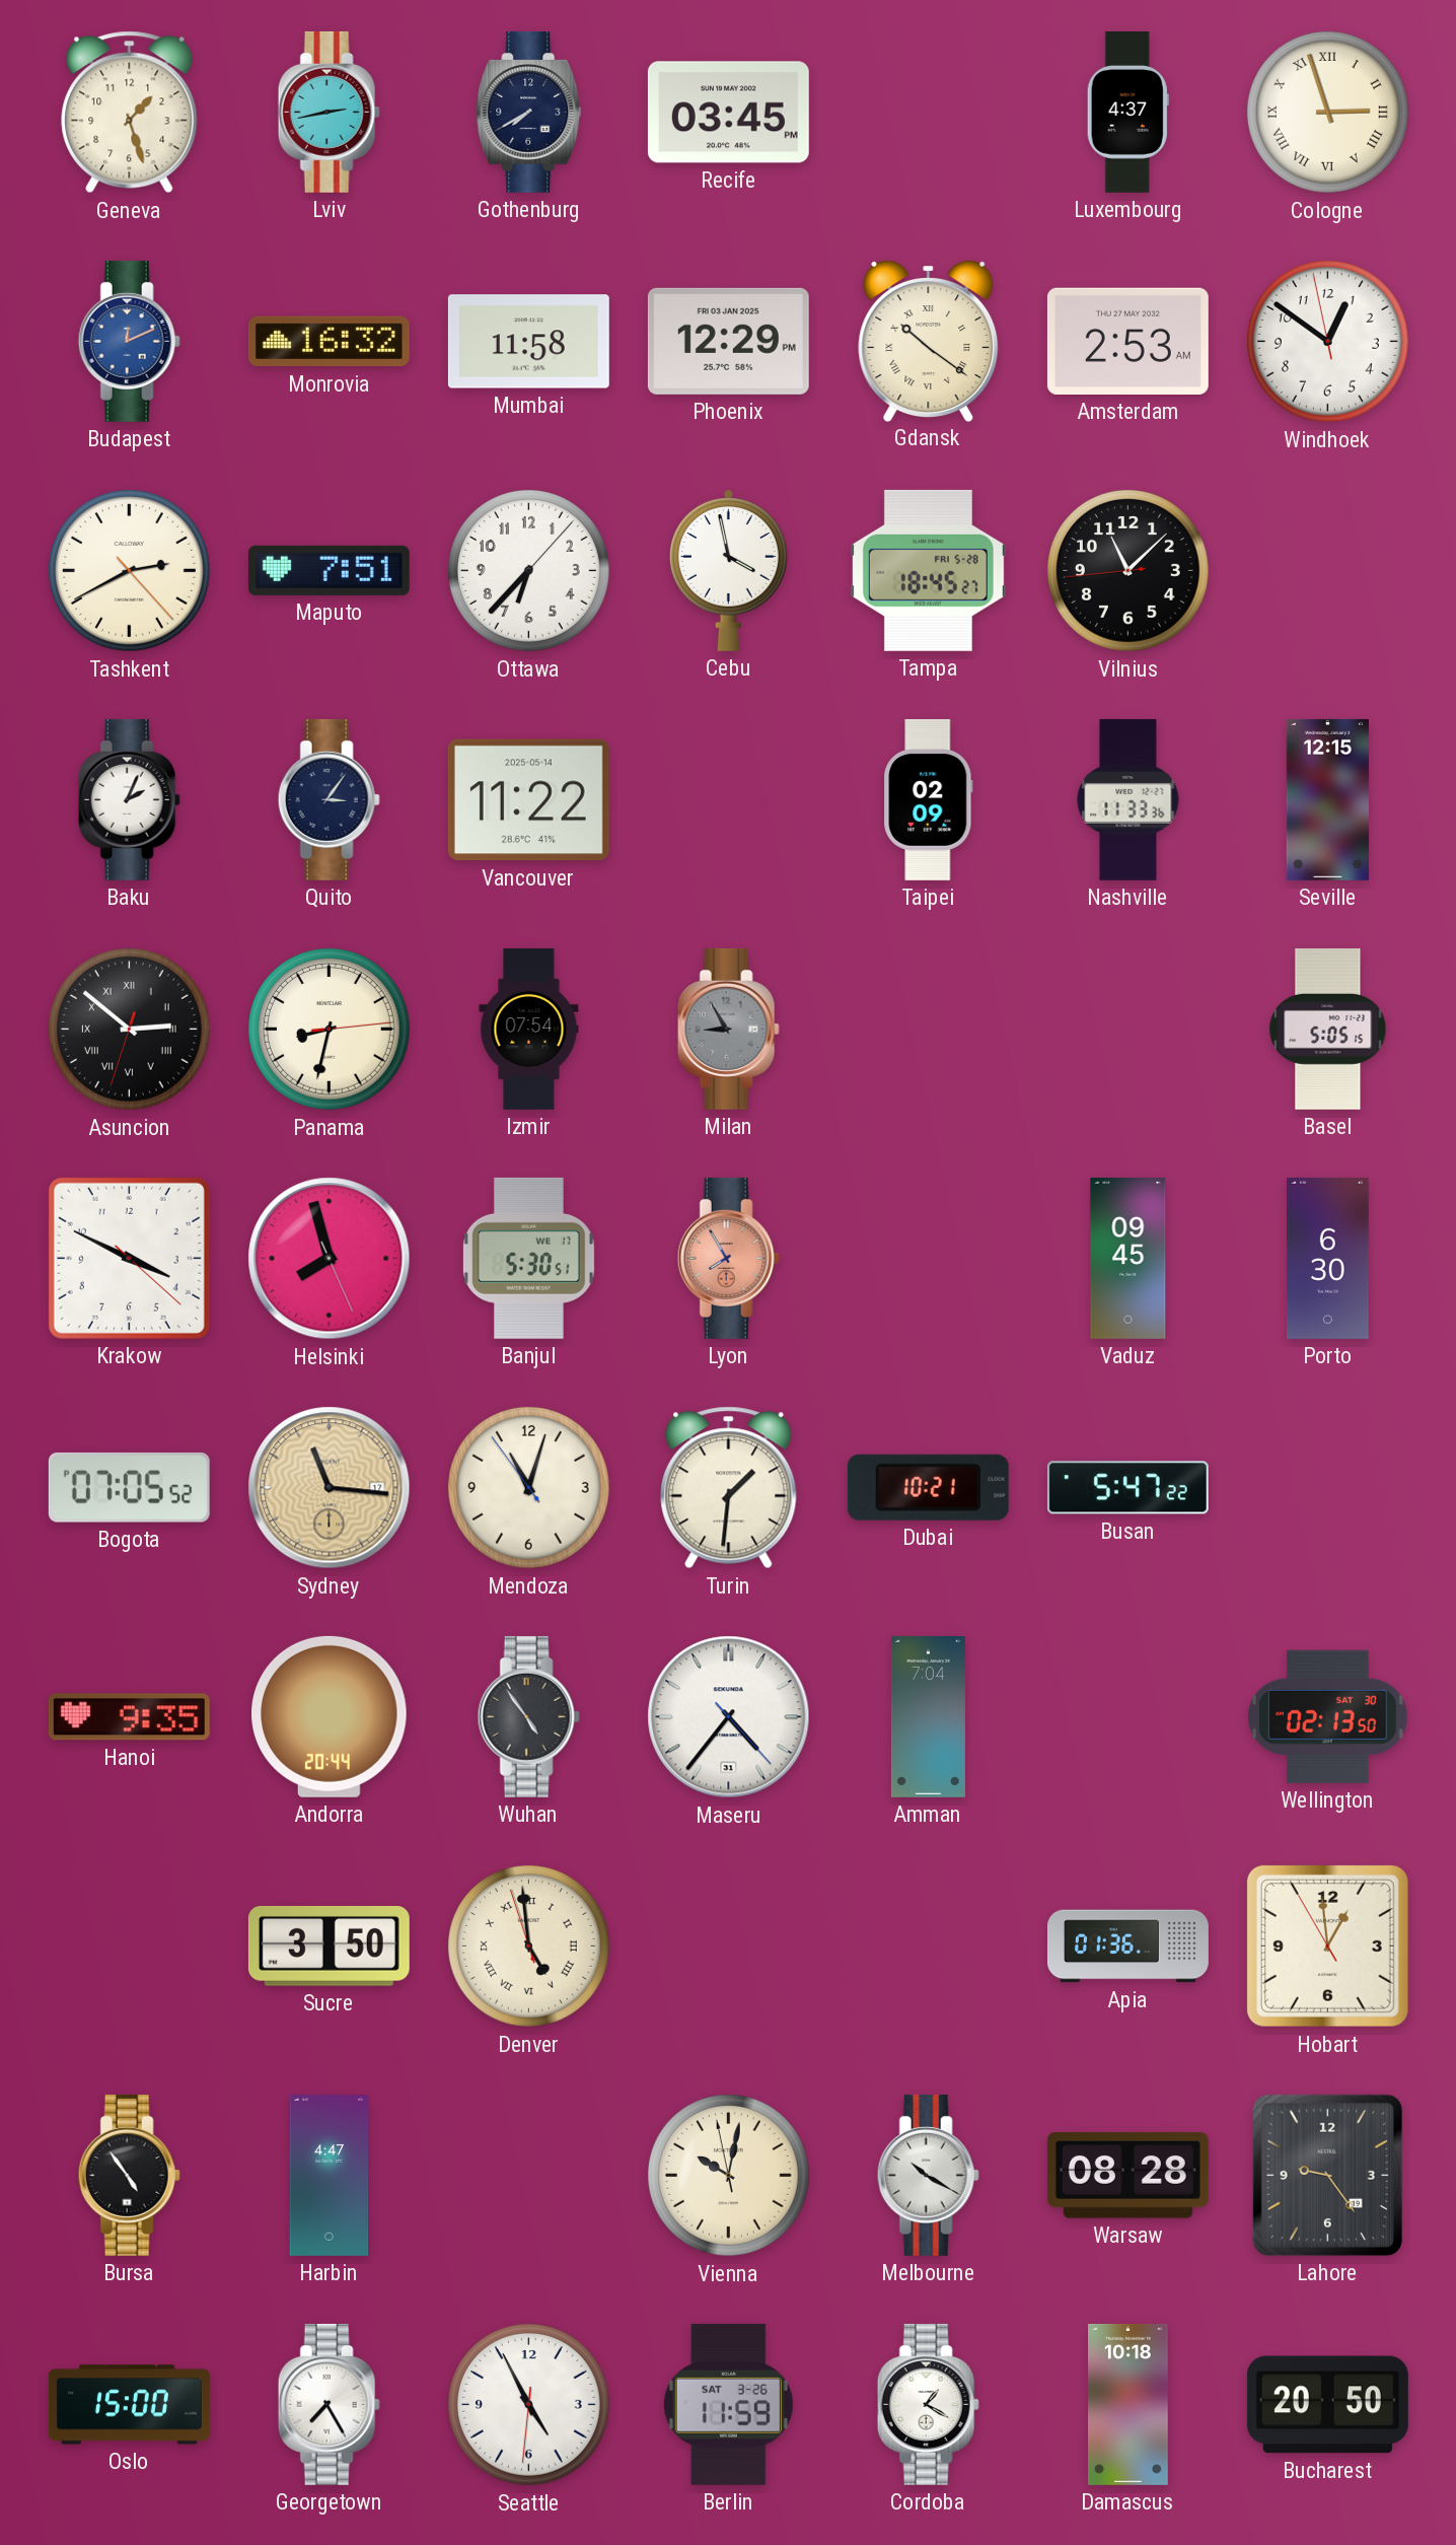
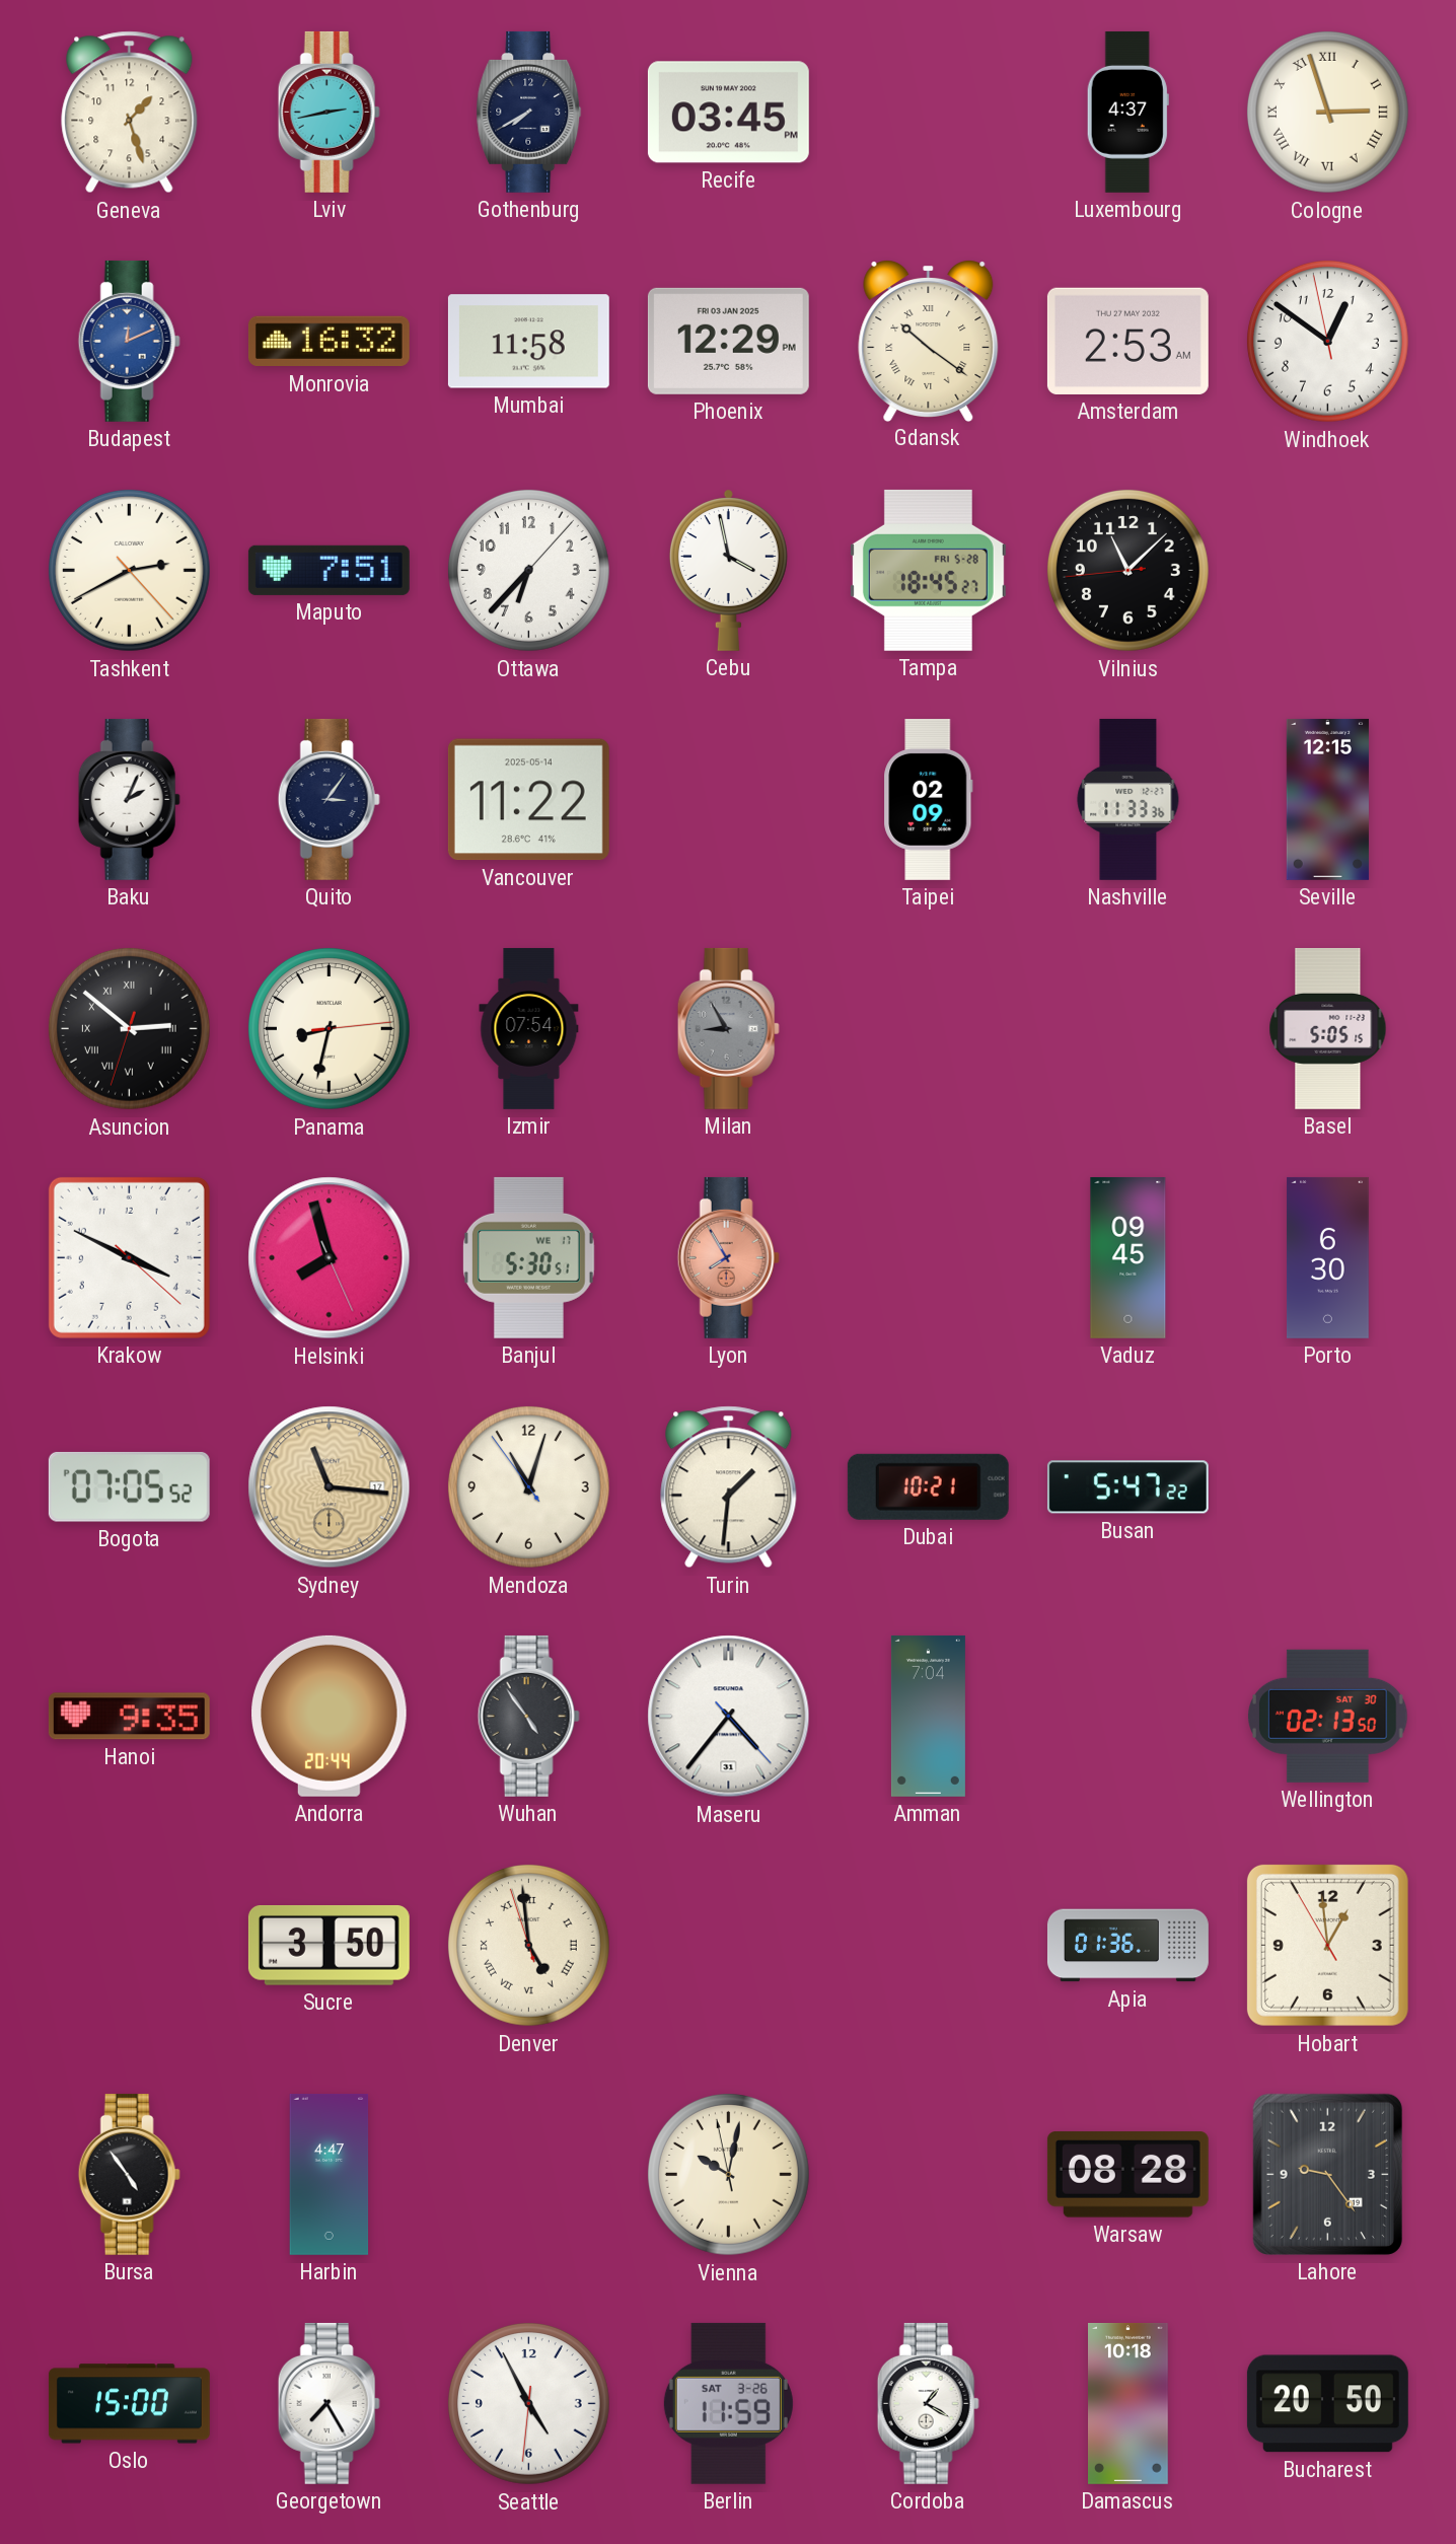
Melbourne: 10:20 -> none (928, 2175)
